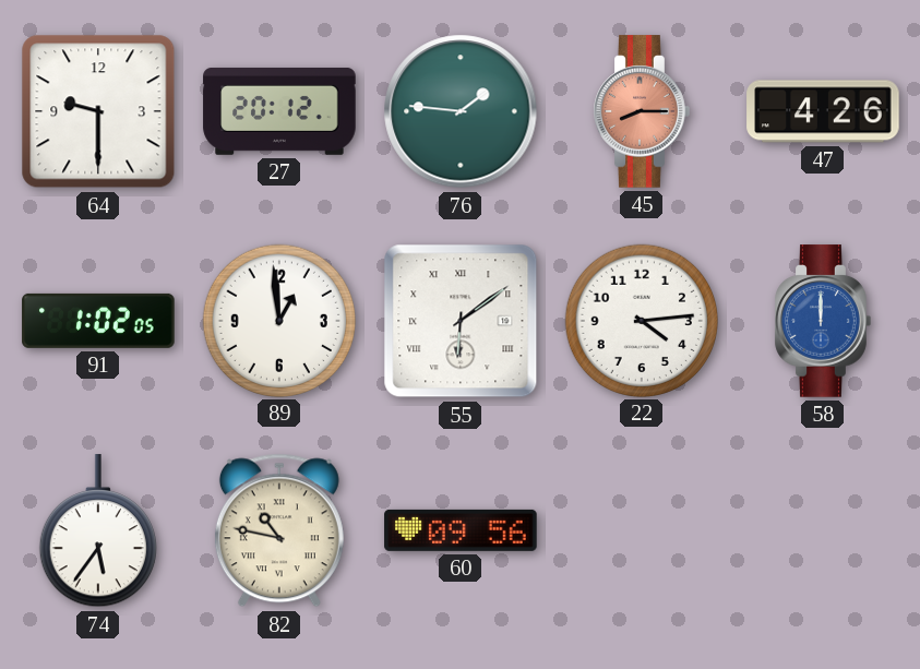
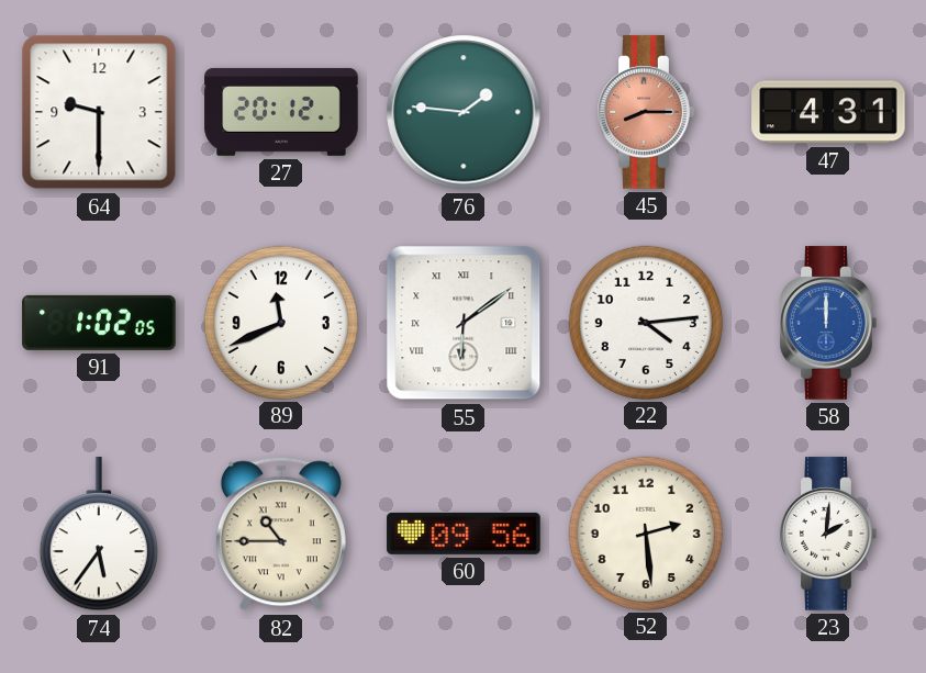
47: 4:26 -> 4:31 (828, 112)
89: 12:59 -> 11:41 (280, 322)
82: 10:47 -> 10:45 (281, 534)
52: none -> 2:29 (645, 532)
23: none -> 2:01 (828, 534)
